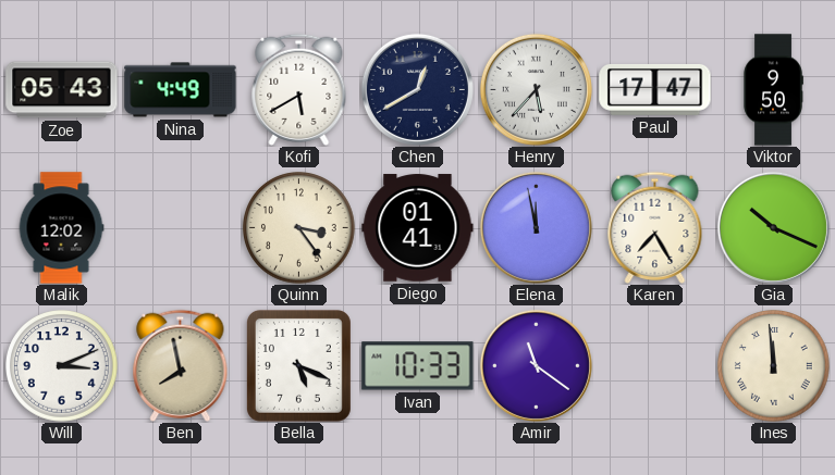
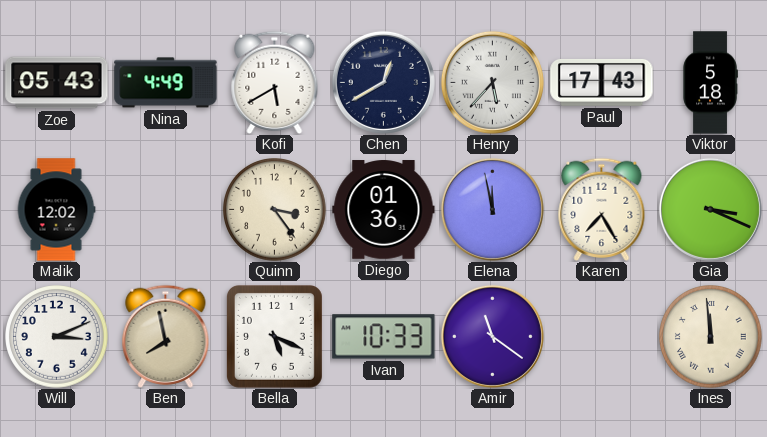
Paul: 17:47 -> 17:43 (602, 82)
Viktor: 9:50 -> 5:18 (710, 83)
Diego: 01:41 -> 01:36 (384, 210)
Gia: 10:19 -> 3:19 (710, 209)
